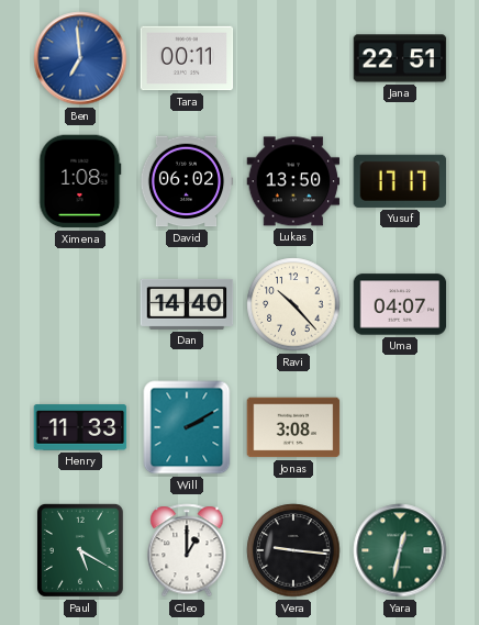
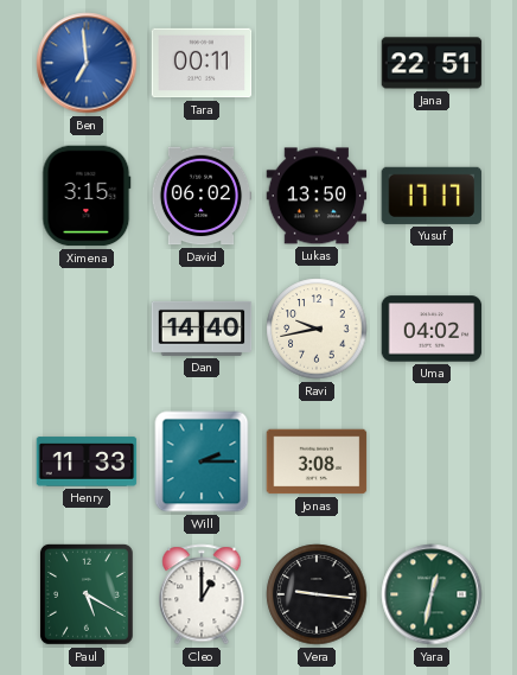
Ximena: 1:08 -> 3:15 (87, 196)
Ravi: 10:23 -> 9:43 (317, 329)
Uma: 04:07 -> 04:02 (432, 329)
Will: 2:10 -> 2:15 (202, 461)
